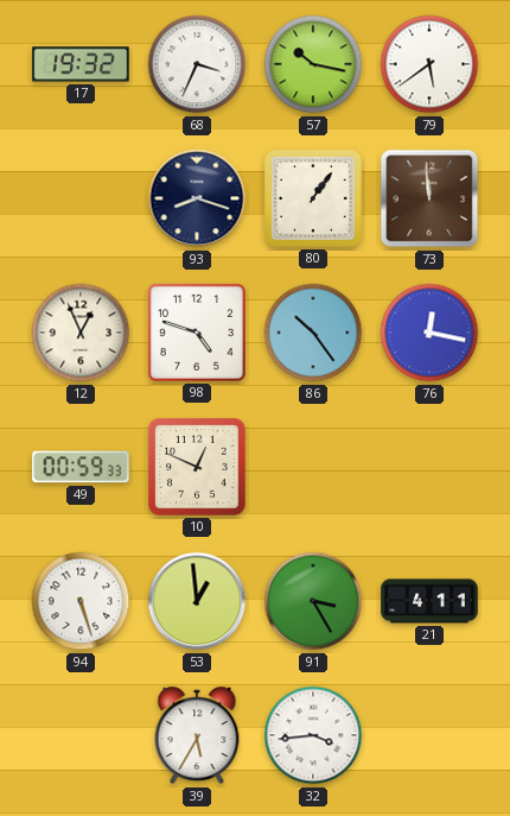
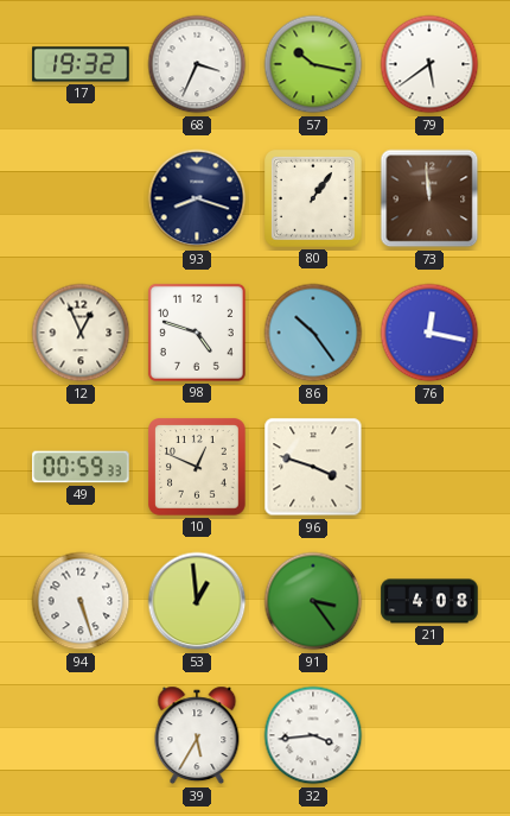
96: none -> 3:48 (313, 467)
91: 3:25 -> 3:24 (313, 601)
21: 4:11 -> 4:08 (429, 601)
